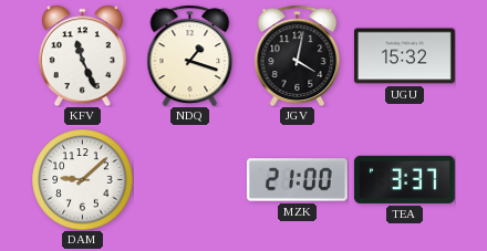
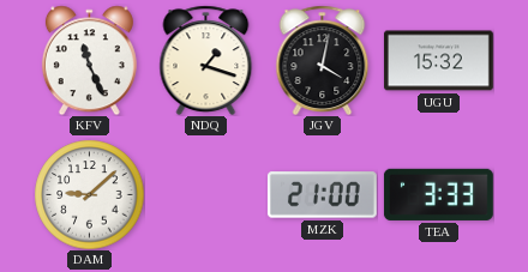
TEA: 3:37 -> 3:33 (438, 194)
